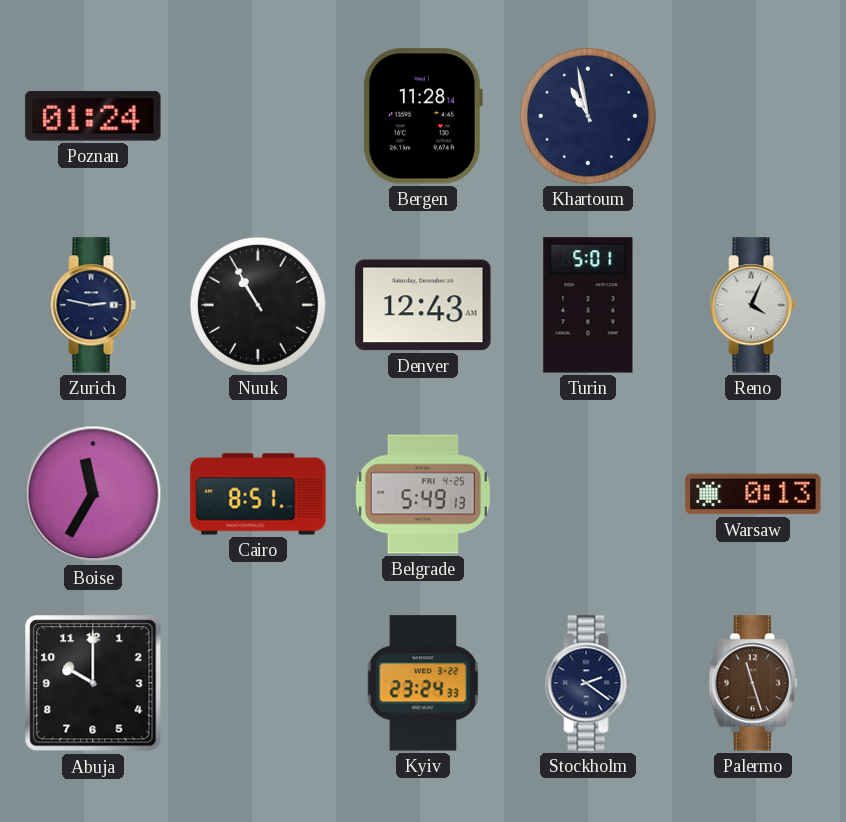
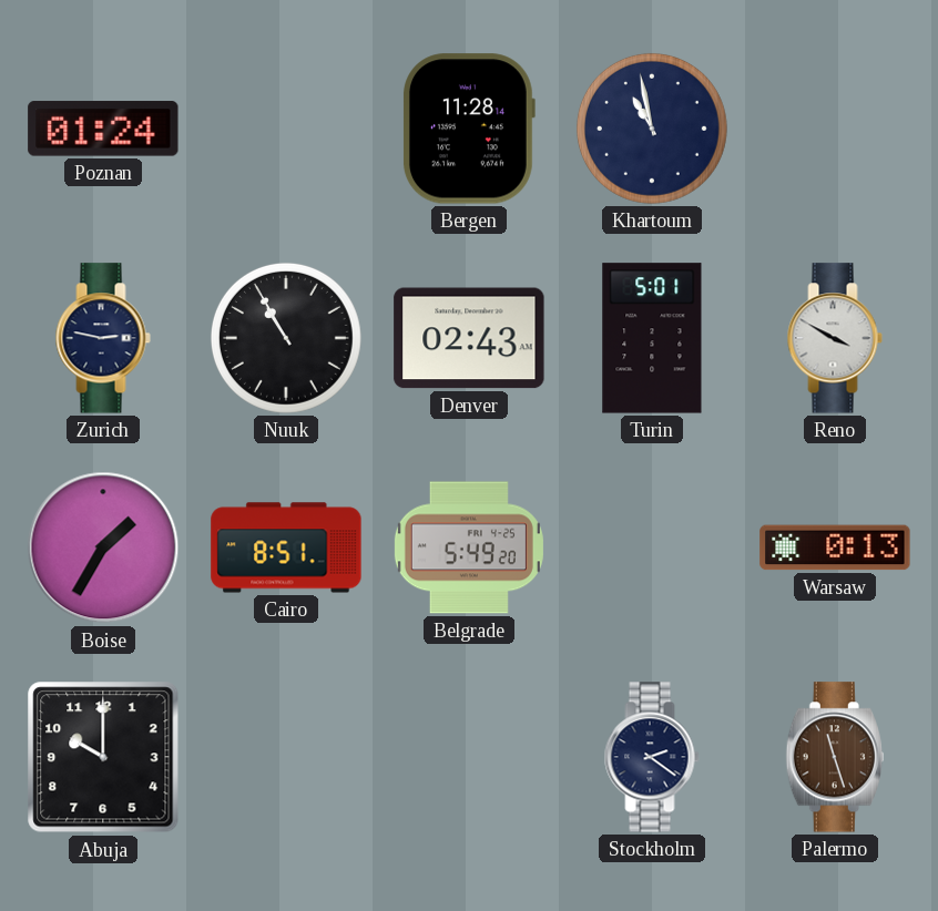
Denver: 12:43 -> 02:43 (469, 338)
Reno: 4:04 -> 3:50 (835, 338)
Boise: 11:35 -> 1:35 (103, 547)
Belgrade: 5:49:13 -> 5:49:20 (469, 547)
Kyiv: 23:24 -> none (423, 683)
